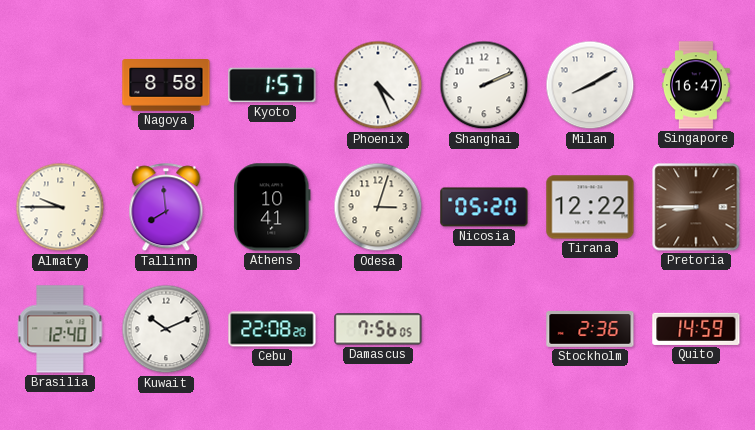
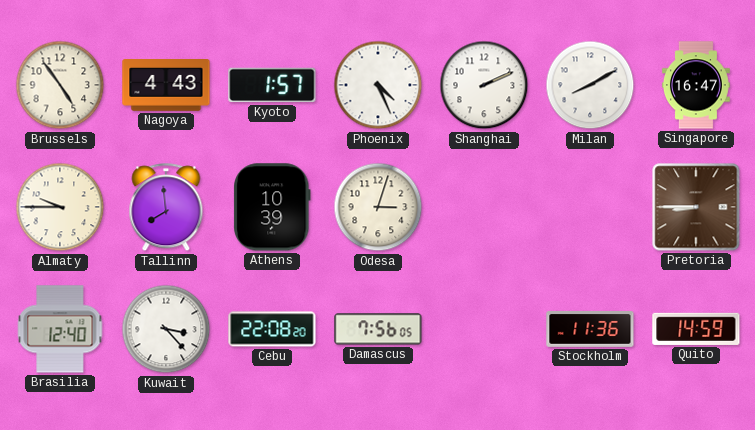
Brussels: none -> 4:54 (60, 85)
Nagoya: 8:58 -> 4:43 (166, 86)
Athens: 10:41 -> 10:39 (272, 207)
Nicosia: 05:20 -> none (484, 207)
Tirana: 12:22 -> none (590, 207)
Kuwait: 10:11 -> 3:23 (166, 329)
Stockholm: 2:36 -> 11:36 (590, 330)
